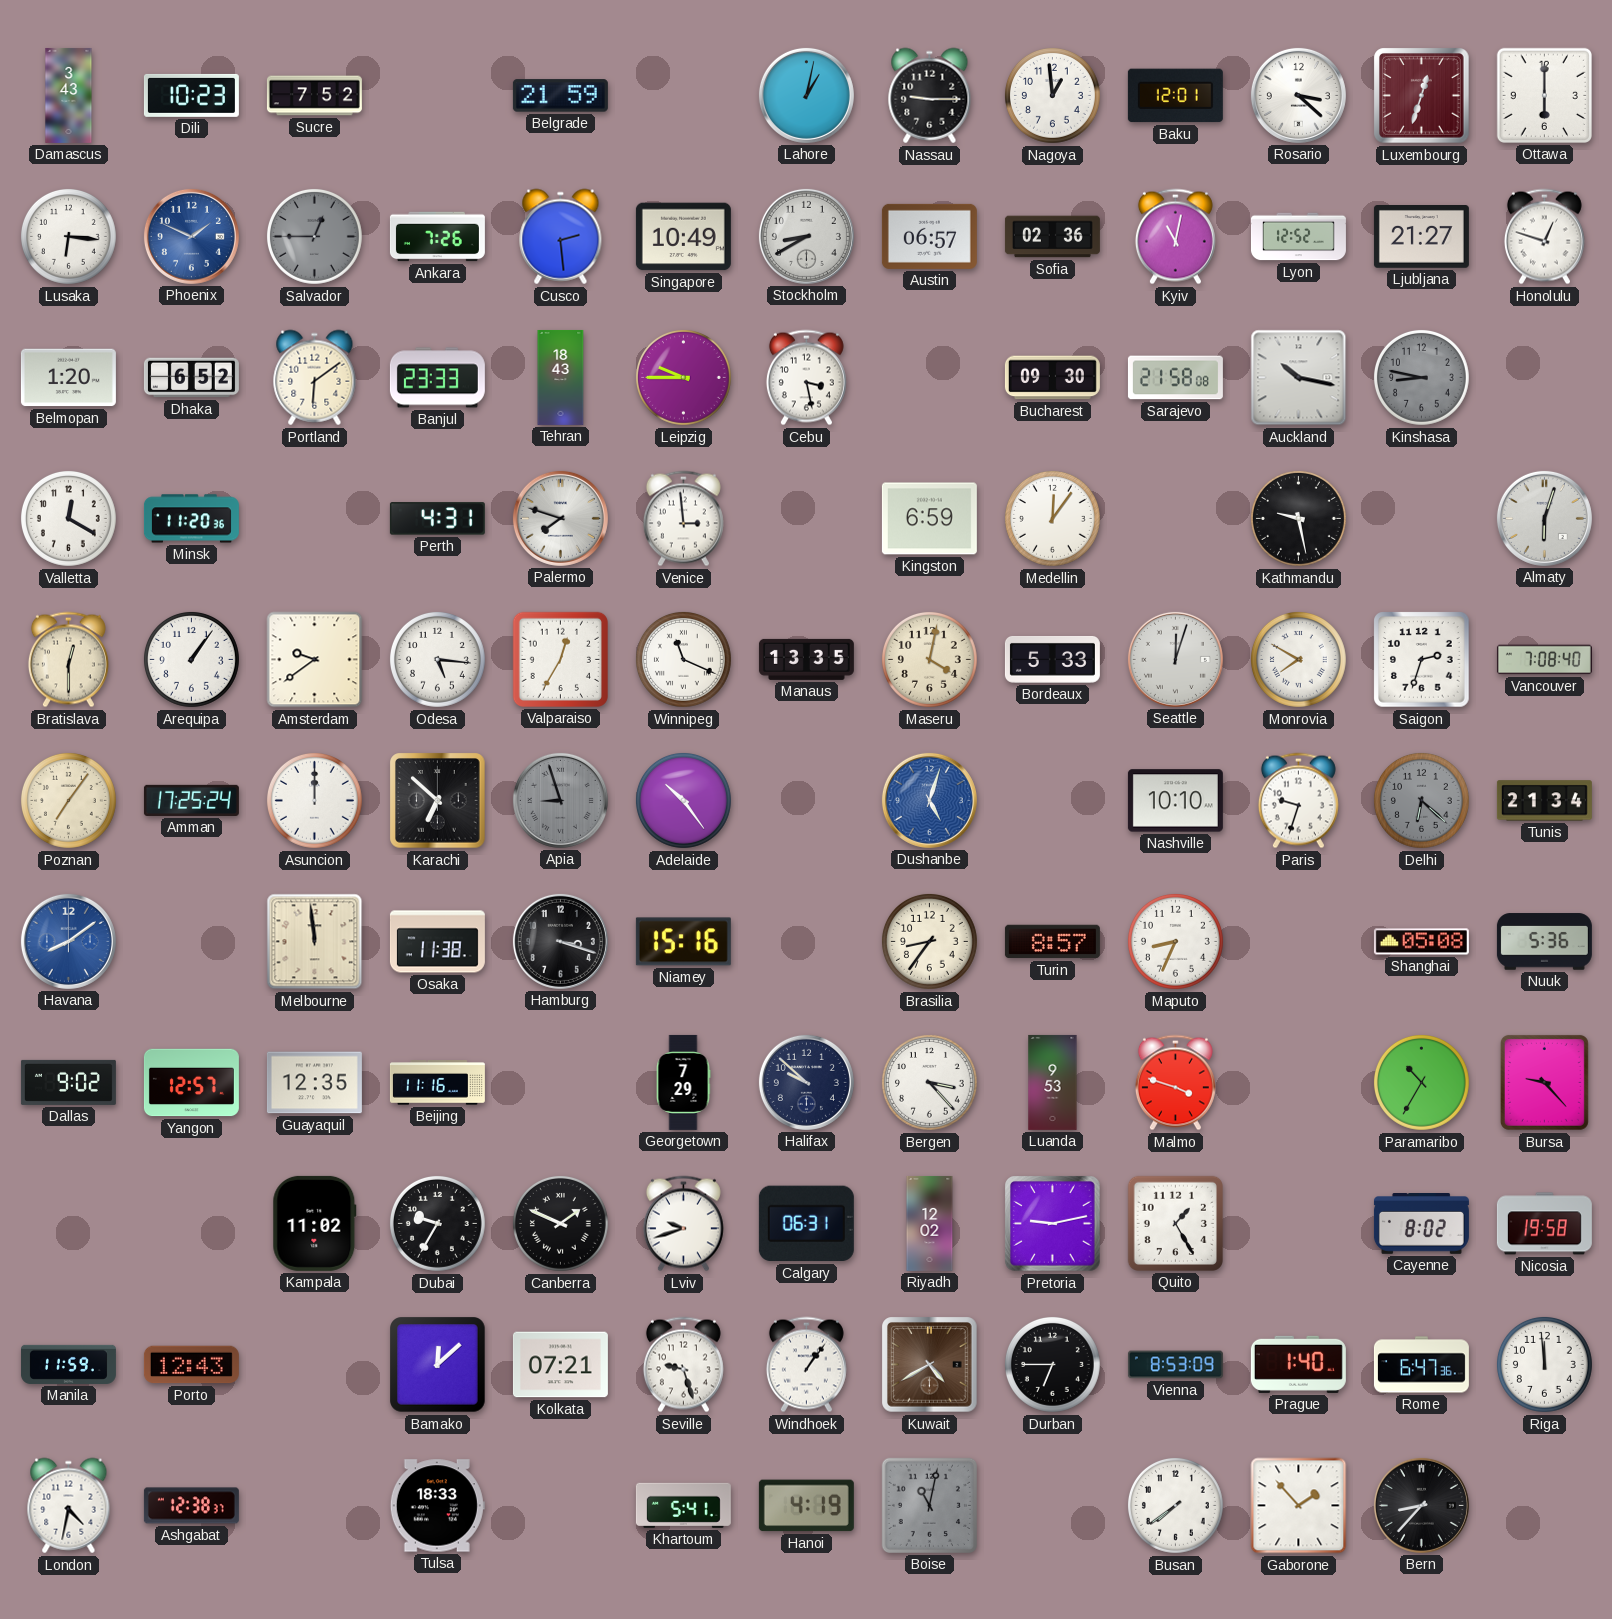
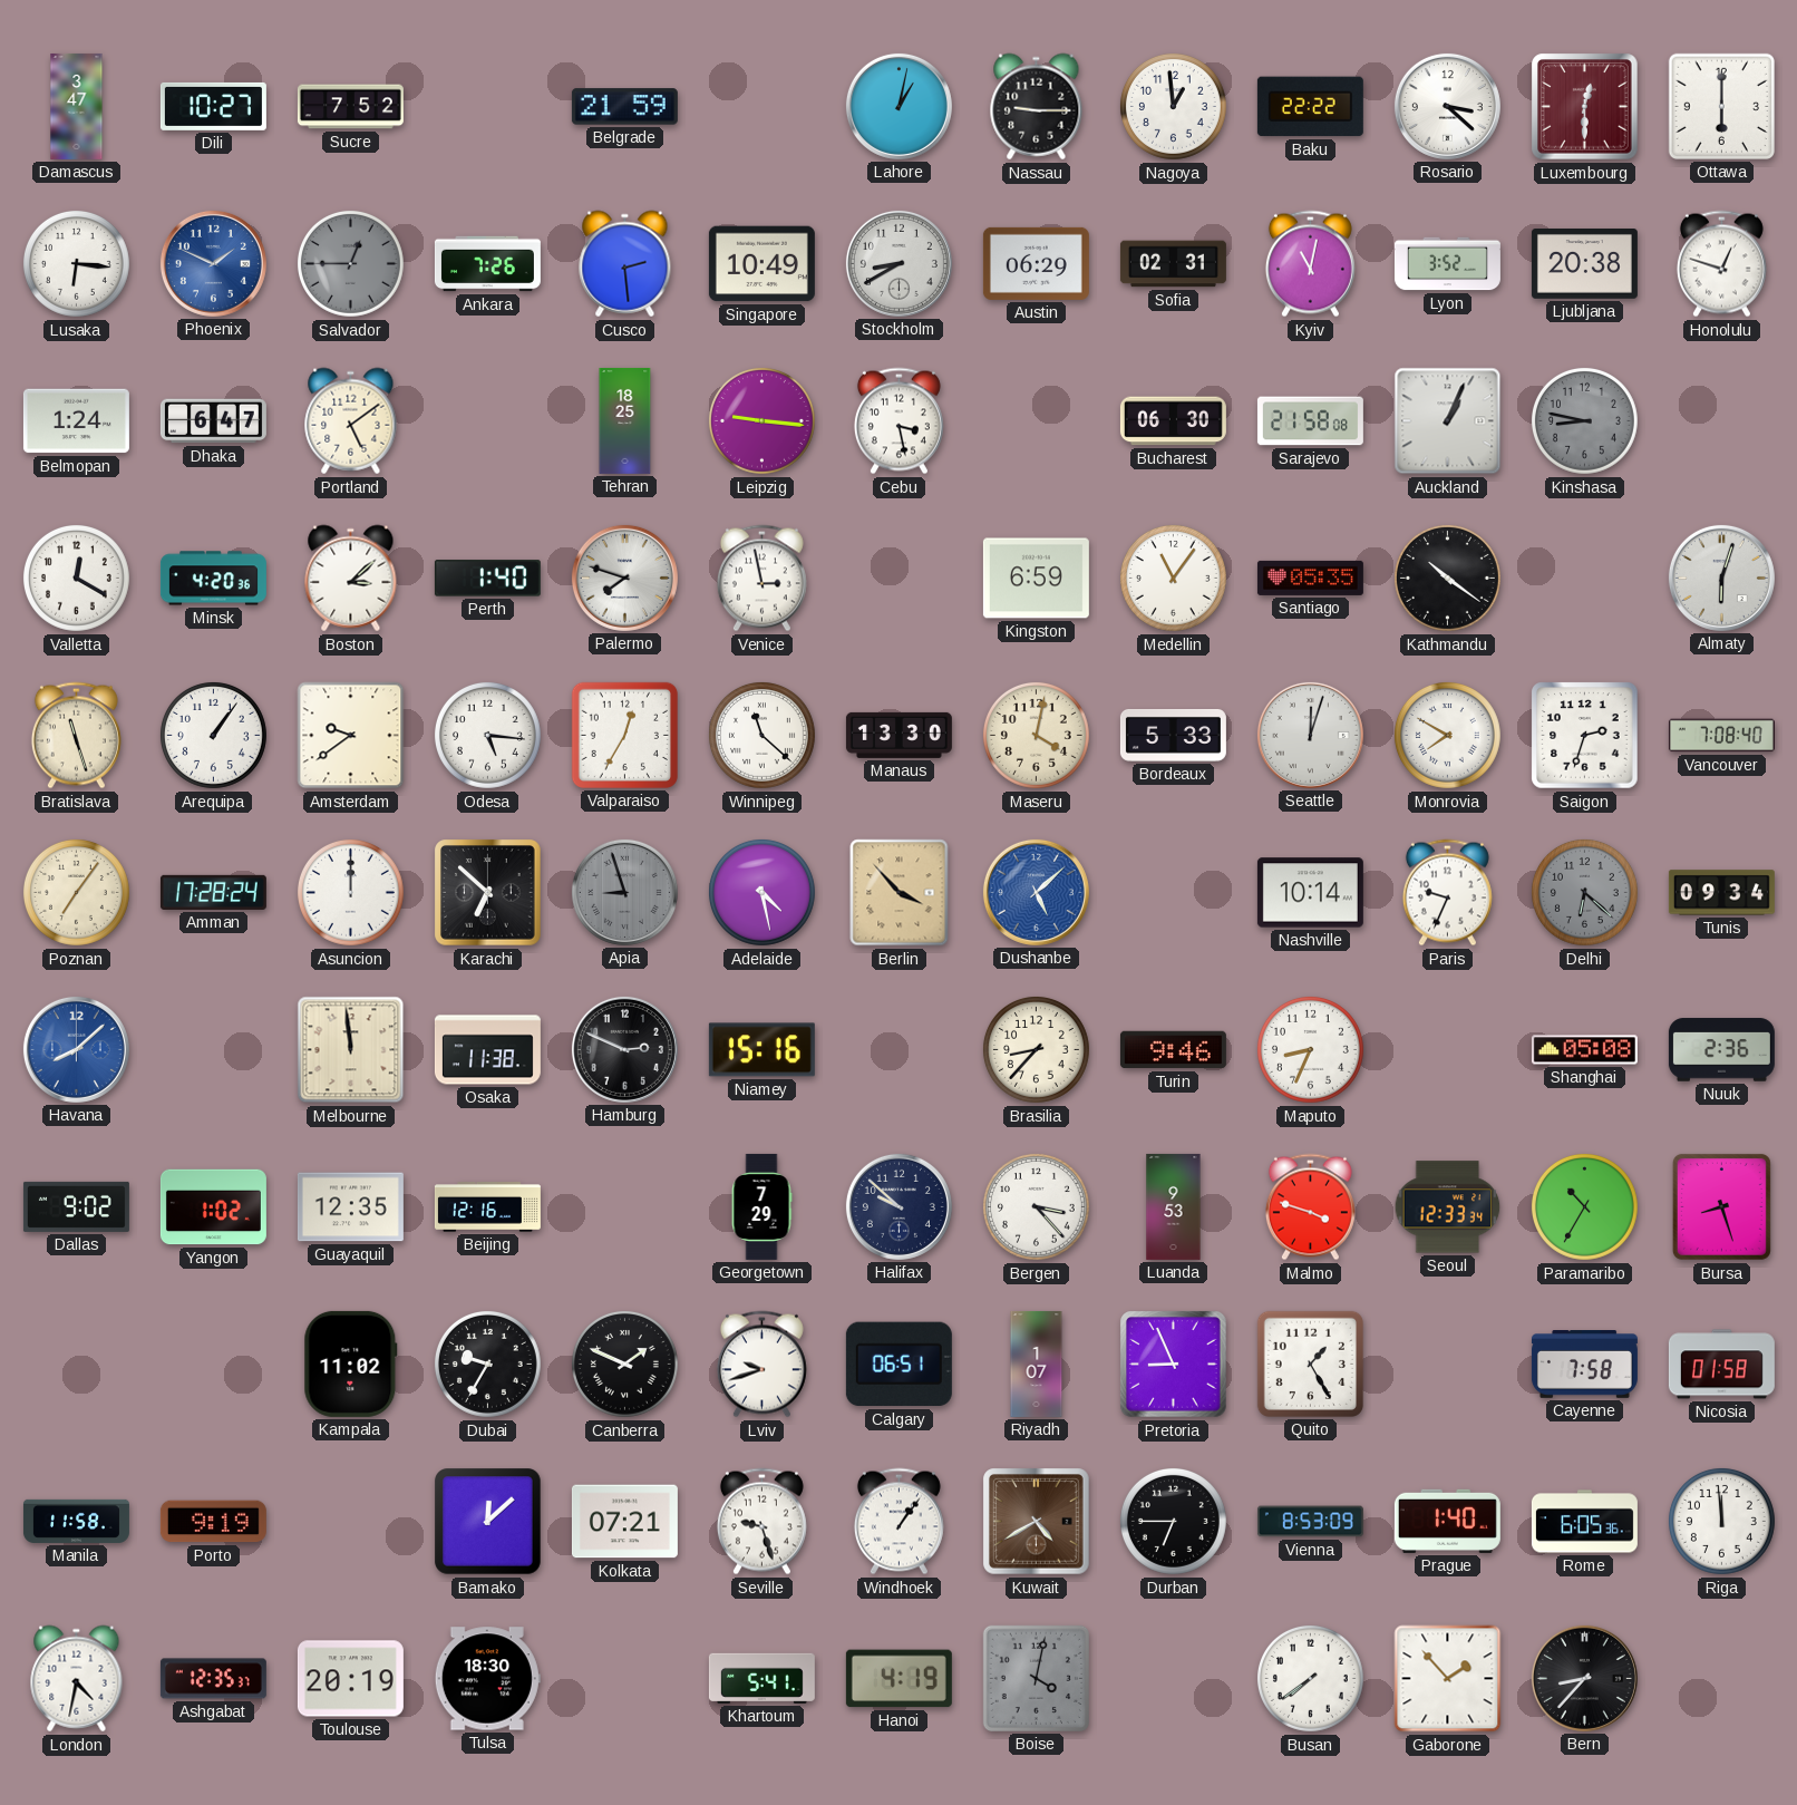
Damascus: 3:43 -> 3:47 (77, 106)
Dili: 10:23 -> 10:27 (213, 106)
Baku: 12:01 -> 22:22 (1310, 107)
Luxembourg: 12:33 -> 12:30 (1585, 107)
Austin: 06:57 -> 06:29 (1036, 263)
Sofia: 02:36 -> 02:31 (1173, 264)
Lyon: 12:52 -> 3:52 (1447, 264)
Ljubljana: 21:27 -> 20:38 (1584, 264)
Belmopan: 1:20 -> 1:24 (76, 421)
Dhaka: 6:52 -> 6:47 (213, 421)
Portland: 6:09 -> 5:09 (351, 421)
Banjul: 23:33 -> none (437, 378)
Tehran: 18:43 -> 18:25 (625, 420)
Leipzig: 9:45 -> 9:16 (761, 420)
Bucharest: 09:30 -> 06:30 (1173, 421)
Auckland: 10:17 -> 1:04 (1448, 421)
Minsk: 11:20 -> 4:20 (213, 579)
Boston: none -> 3:08 (351, 579)
Perth: 4:31 -> 1:40 (487, 579)
Venice: 2:59 -> 2:58 (761, 579)
Medellin: 12:06 -> 11:06 (1173, 578)
Santiago: none -> 05:35 (1310, 578)
Kathmandu: 9:28 -> 10:21 (1447, 578)
Bratislava: 12:30 -> 11:27 (76, 736)
Winnipeg: 11:19 -> 11:22 (761, 735)
Manaus: 13:35 -> 13:30 (898, 735)
Amman: 17:25 -> 17:28 (213, 892)
Adelaide: 10:24 -> 4:28 (761, 892)
Berlin: none -> 3:53 (900, 893)
Dushanbe: 5:03 -> 5:08 (1036, 892)
Nashville: 10:10 -> 10:14 (1310, 893)
Paris: 9:33 -> 9:34 (1447, 893)
Tunis: 21:34 -> 09:34 (1721, 893)
Havana: 8:09 -> 8:08 (76, 1049)
Hamburg: 3:18 -> 2:49 (624, 1049)
Brasilia: 8:36 -> 8:37 (1036, 1049)
Turin: 8:57 -> 9:46 (1173, 1050)
Nuuk: 5:36 -> 2:36 (1721, 1050)
Yangon: 12:57 -> 1:02 (213, 1207)
Beijing: 11:16 -> 12:16 (487, 1207)
Seoul: none -> 12:33 (1448, 1207)
Bursa: 9:23 -> 8:27 (1721, 1206)
Calgary: 06:31 -> 06:51 (898, 1365)
Riyadh: 12:02 -> 1:07 (1037, 1364)
Pretoria: 9:13 -> 8:56 (1174, 1365)
Cayenne: 8:02 -> 7:58 (1584, 1365)
Nicosia: 19:58 -> 01:58 (1721, 1365)
Manila: 11:59 -> 11:58 (76, 1521)
Porto: 12:43 -> 9:19 (213, 1522)
Rome: 6:47 -> 6:05 (1584, 1522)
Ashgabat: 12:38 -> 12:35 (213, 1679)
Toulouse: none -> 20:19 (350, 1679)
Tulsa: 18:33 -> 18:30 (487, 1679)
Boise: 11:02 -> 4:02 (1036, 1678)
